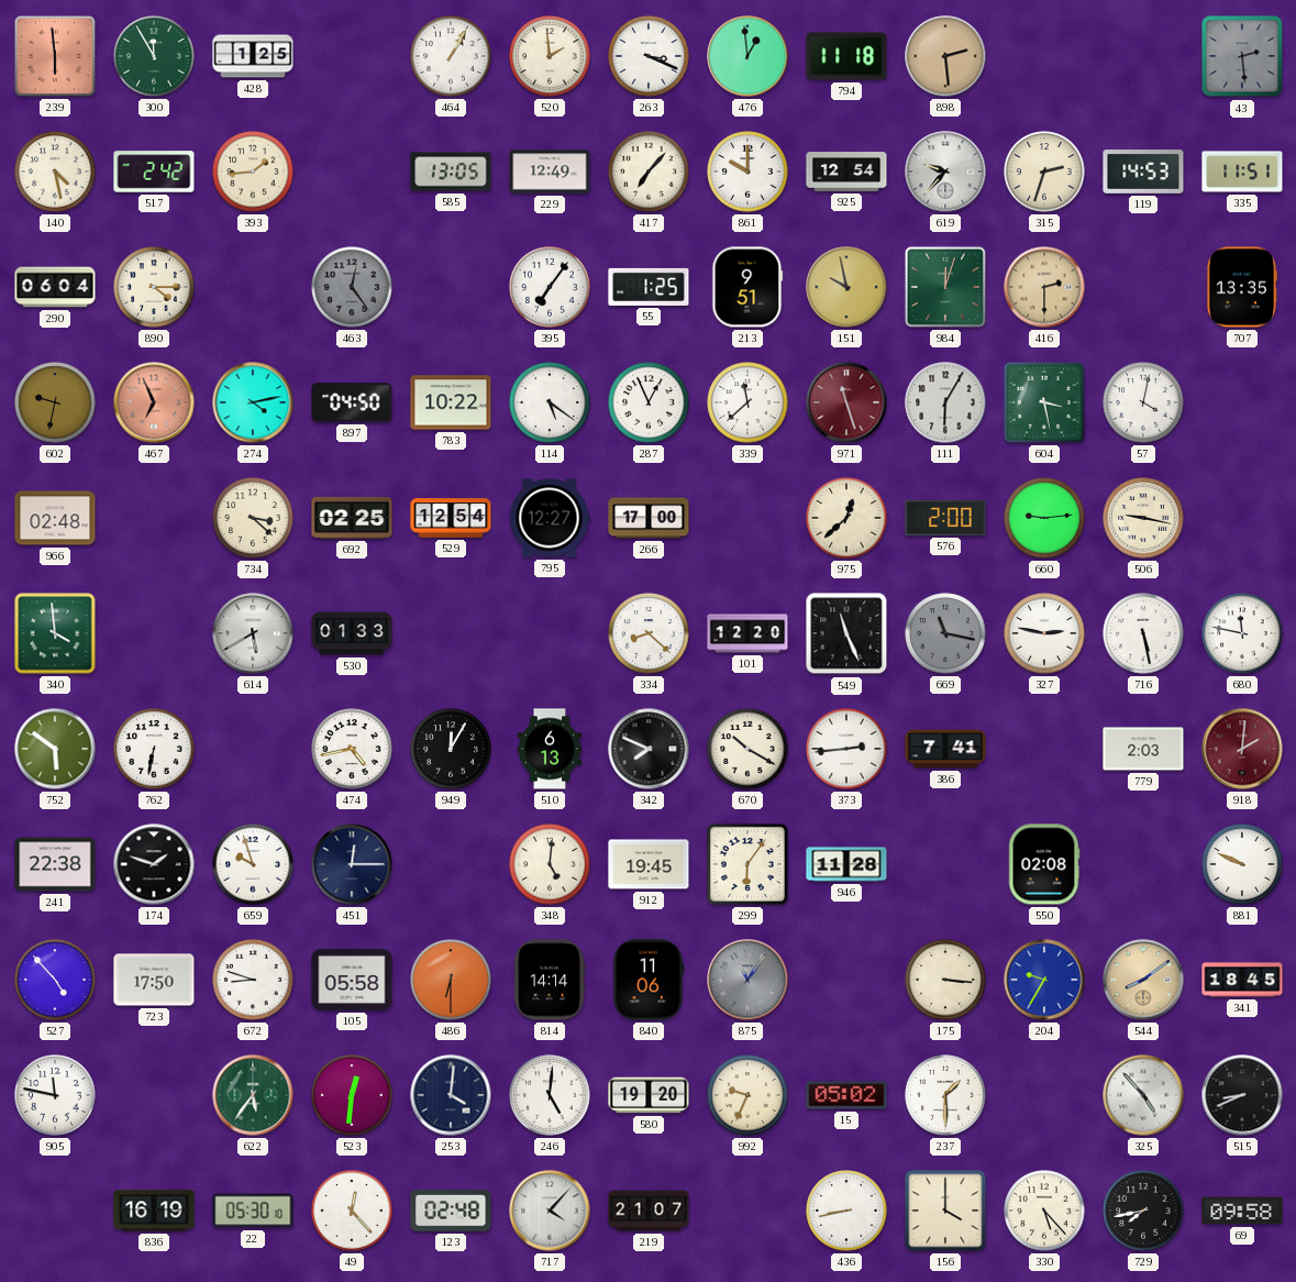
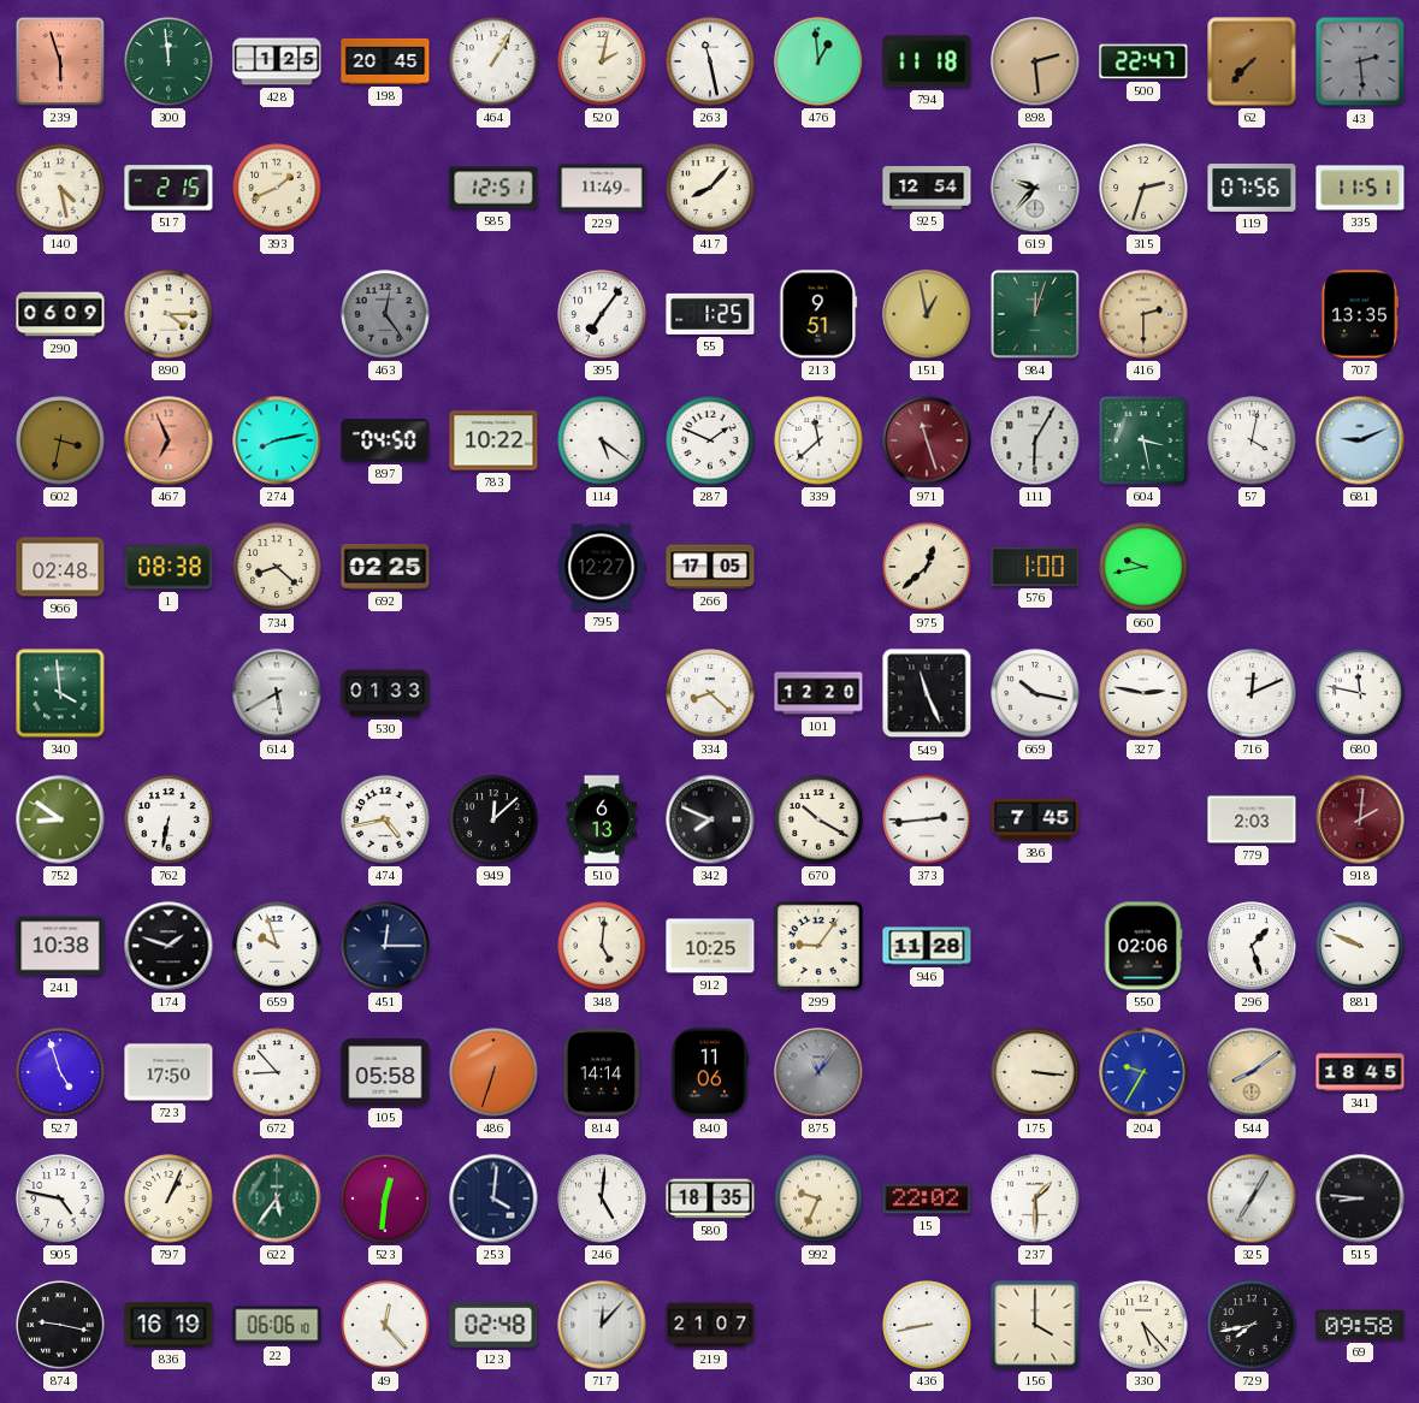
239: 5:59 -> 5:57 (60, 61)
300: 11:55 -> 11:59 (168, 61)
198: none -> 20:45 (385, 61)
520: 1:59 -> 2:02 (602, 61)
263: 3:19 -> 11:28 (710, 61)
500: none -> 22:47 (1143, 61)
62: none -> 7:37 (1252, 61)
517: 2:42 -> 2:15 (168, 188)
393: 1:44 -> 1:41 (277, 188)
585: 13:05 -> 12:51 (493, 188)
229: 12:49 -> 11:49 (602, 188)
417: 7:07 -> 8:07 (710, 188)
861: 10:00 -> none (747, 172)
119: 14:53 -> 07:56 (1252, 189)
290: 06:04 -> 06:09 (60, 314)
151: 9:58 -> 12:58 (927, 314)
602: 9:32 -> 3:32 (60, 440)
274: 4:13 -> 8:13 (277, 440)
287: 12:56 -> 1:49 (710, 440)
681: none -> 9:11 (1360, 440)
1: none -> 08:38 (168, 567)
734: 3:22 -> 8:22 (277, 567)
529: 12:54 -> none (451, 518)
266: 17:00 -> 17:05 (710, 567)
576: 2:00 -> 1:00 (1035, 567)
660: 9:14 -> 9:43 (1143, 567)
506: 9:17 -> none (1143, 518)
669: 11:17 -> 10:17 (1035, 693)
669 dial: grey -> white (1035, 693)
716: 5:28 -> 12:11 (1252, 693)
752: 5:51 -> 8:51 (60, 819)
949: 12:05 -> 12:08 (493, 819)
386: 7:41 -> 7:45 (1035, 819)
241: 22:38 -> 10:38 (60, 946)
912: 19:45 -> 10:25 (710, 946)
299: 6:06 -> 9:06 (818, 946)
550: 02:08 -> 02:06 (1143, 946)
296: none -> 1:27 (1252, 946)
527: 4:53 -> 4:57 (60, 1072)
672: 8:48 -> 8:53 (277, 1072)
486: 6:30 -> 6:33 (493, 1072)
905: 11:47 -> 4:47 (60, 1198)
797: none -> 1:04 (168, 1198)
580: 19:20 -> 18:35 (710, 1198)
15: 05:02 -> 22:02 (927, 1198)
325: 4:53 -> 7:05 (1252, 1198)
515: 8:41 -> 8:46 (1360, 1198)
874: none -> 9:17 (60, 1325)
22: 05:30 -> 06:06 (277, 1325)
717: 4:07 -> 12:07 (602, 1325)
